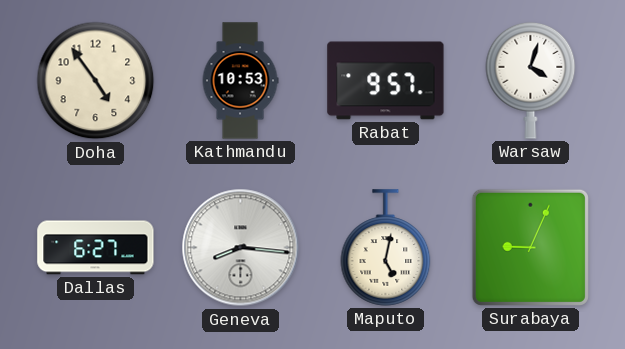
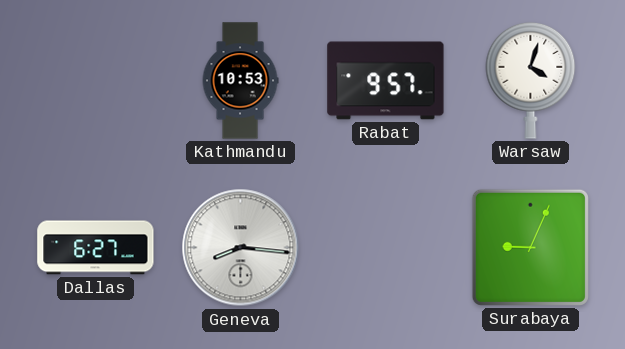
Doha: 4:54 -> none (96, 81)
Maputo: 5:02 -> none (386, 248)
